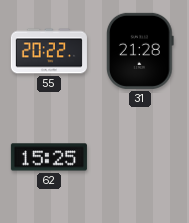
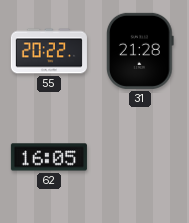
62: 15:25 -> 16:05 (49, 157)
